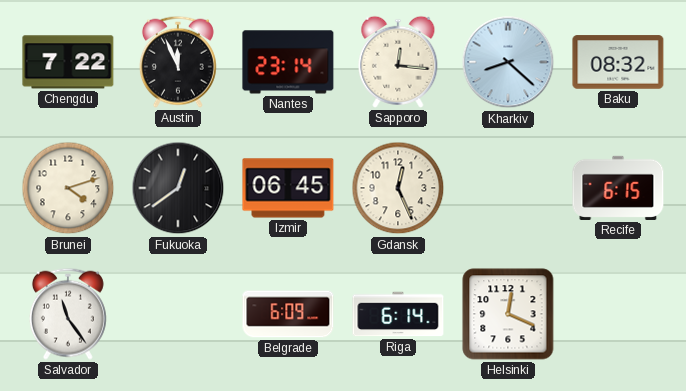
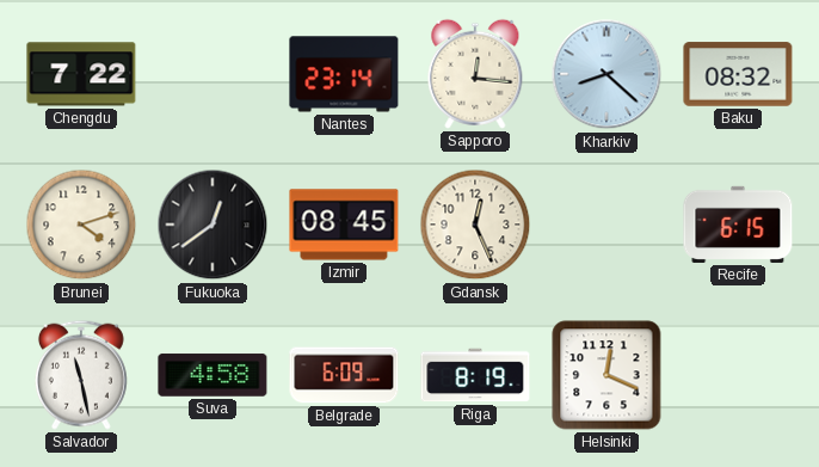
Austin: 11:56 -> none (178, 62)
Izmir: 06:45 -> 08:45 (344, 225)
Salvador: 11:24 -> 11:28 (81, 375)
Suva: none -> 4:58 (213, 375)
Riga: 6:14 -> 8:19 (475, 375)
